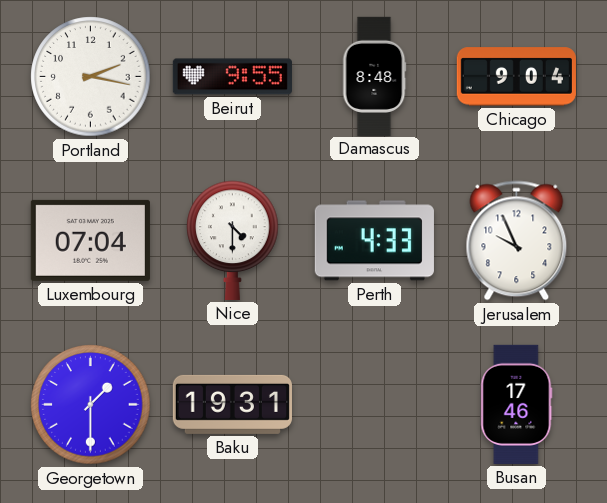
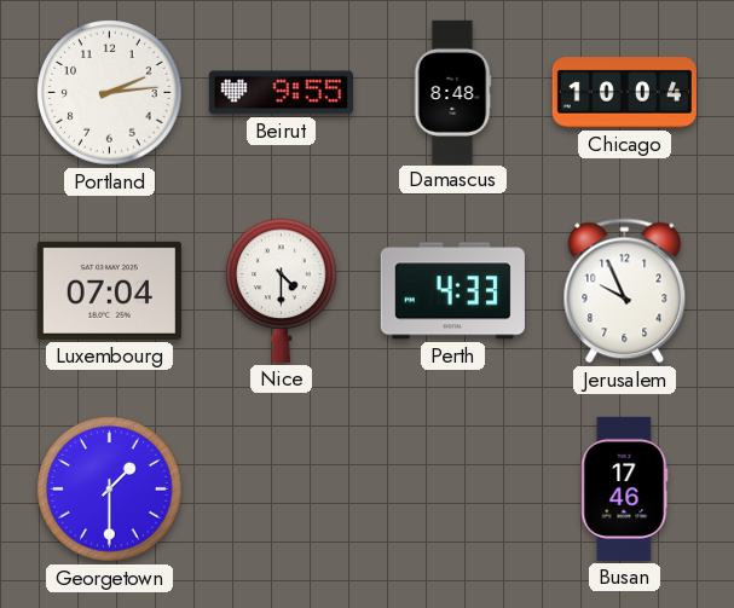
Portland: 2:17 -> 2:14 (110, 93)
Chicago: 9:04 -> 10:04 (624, 93)
Baku: 19:31 -> none (232, 404)
